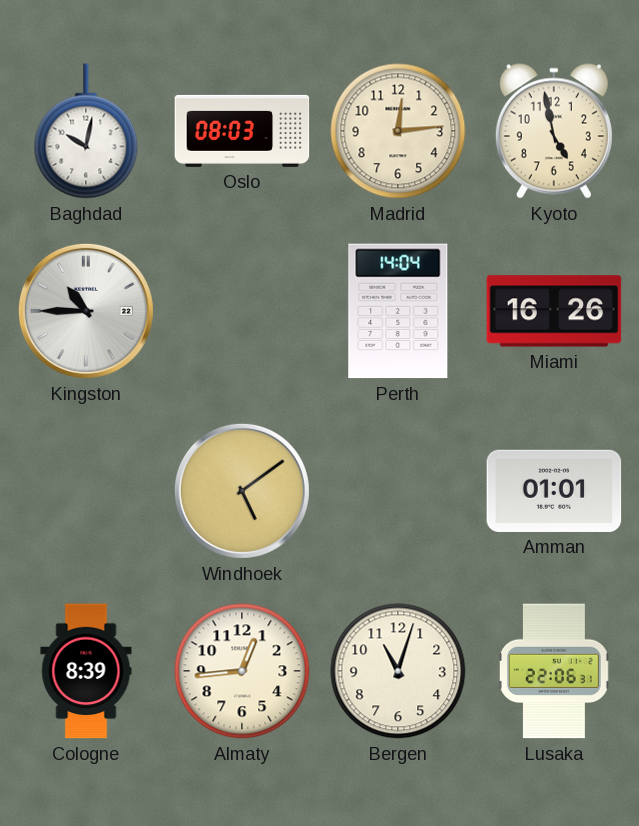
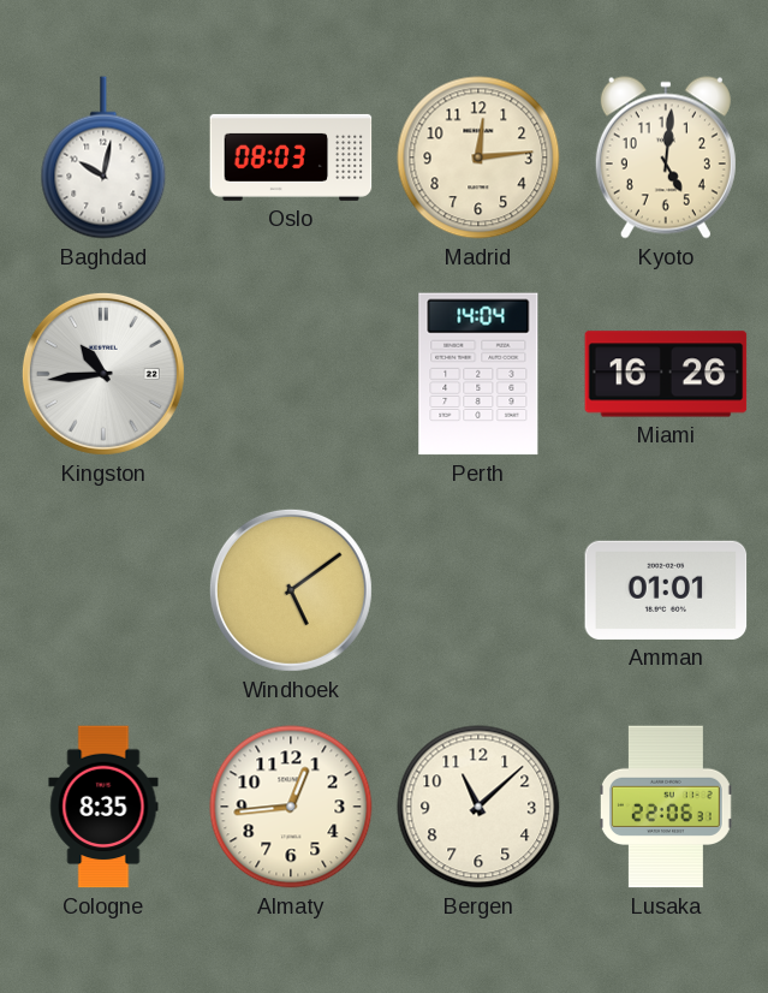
Kyoto: 4:58 -> 5:01 (666, 157)
Kingston: 10:45 -> 10:44 (103, 374)
Cologne: 8:39 -> 8:35 (103, 807)
Bergen: 11:03 -> 11:08 (478, 807)
